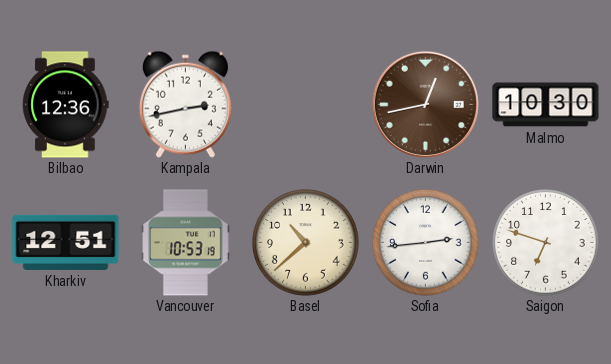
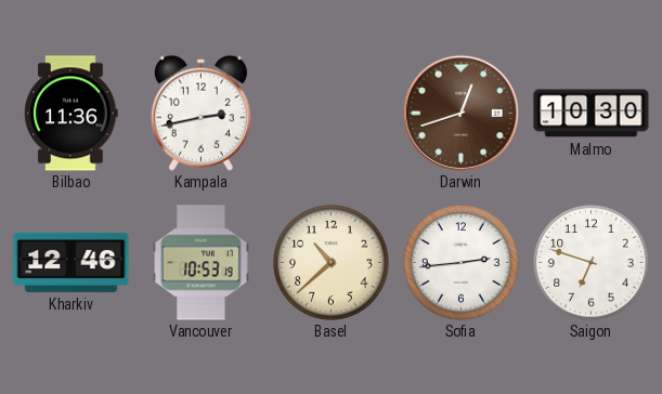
Bilbao: 12:36 -> 11:36 (72, 114)
Darwin: 12:43 -> 12:42 (460, 113)
Kharkiv: 12:51 -> 12:46 (72, 262)
